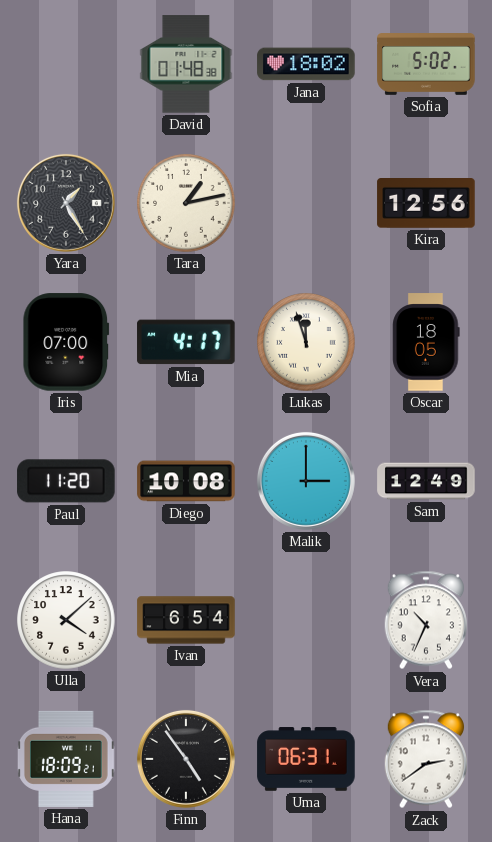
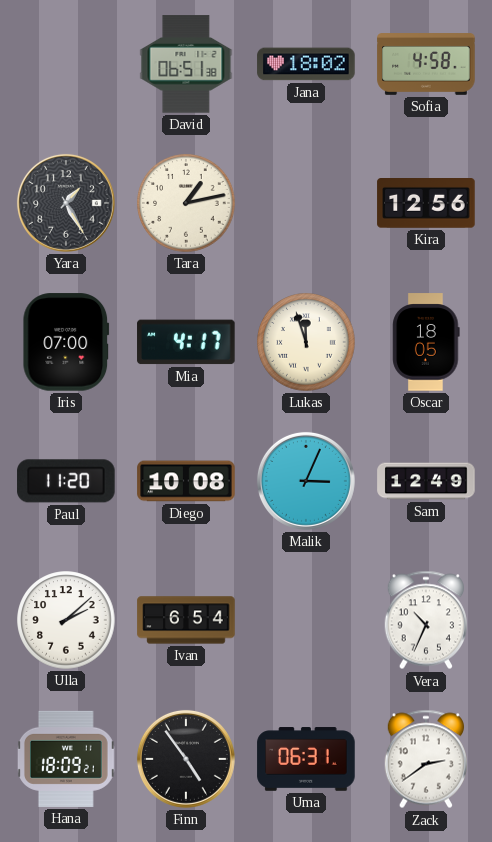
David: 01:48 -> 06:51 (186, 64)
Sofia: 5:02 -> 4:58 (426, 64)
Malik: 3:00 -> 3:04 (306, 481)
Ulla: 4:08 -> 2:08 (66, 620)
